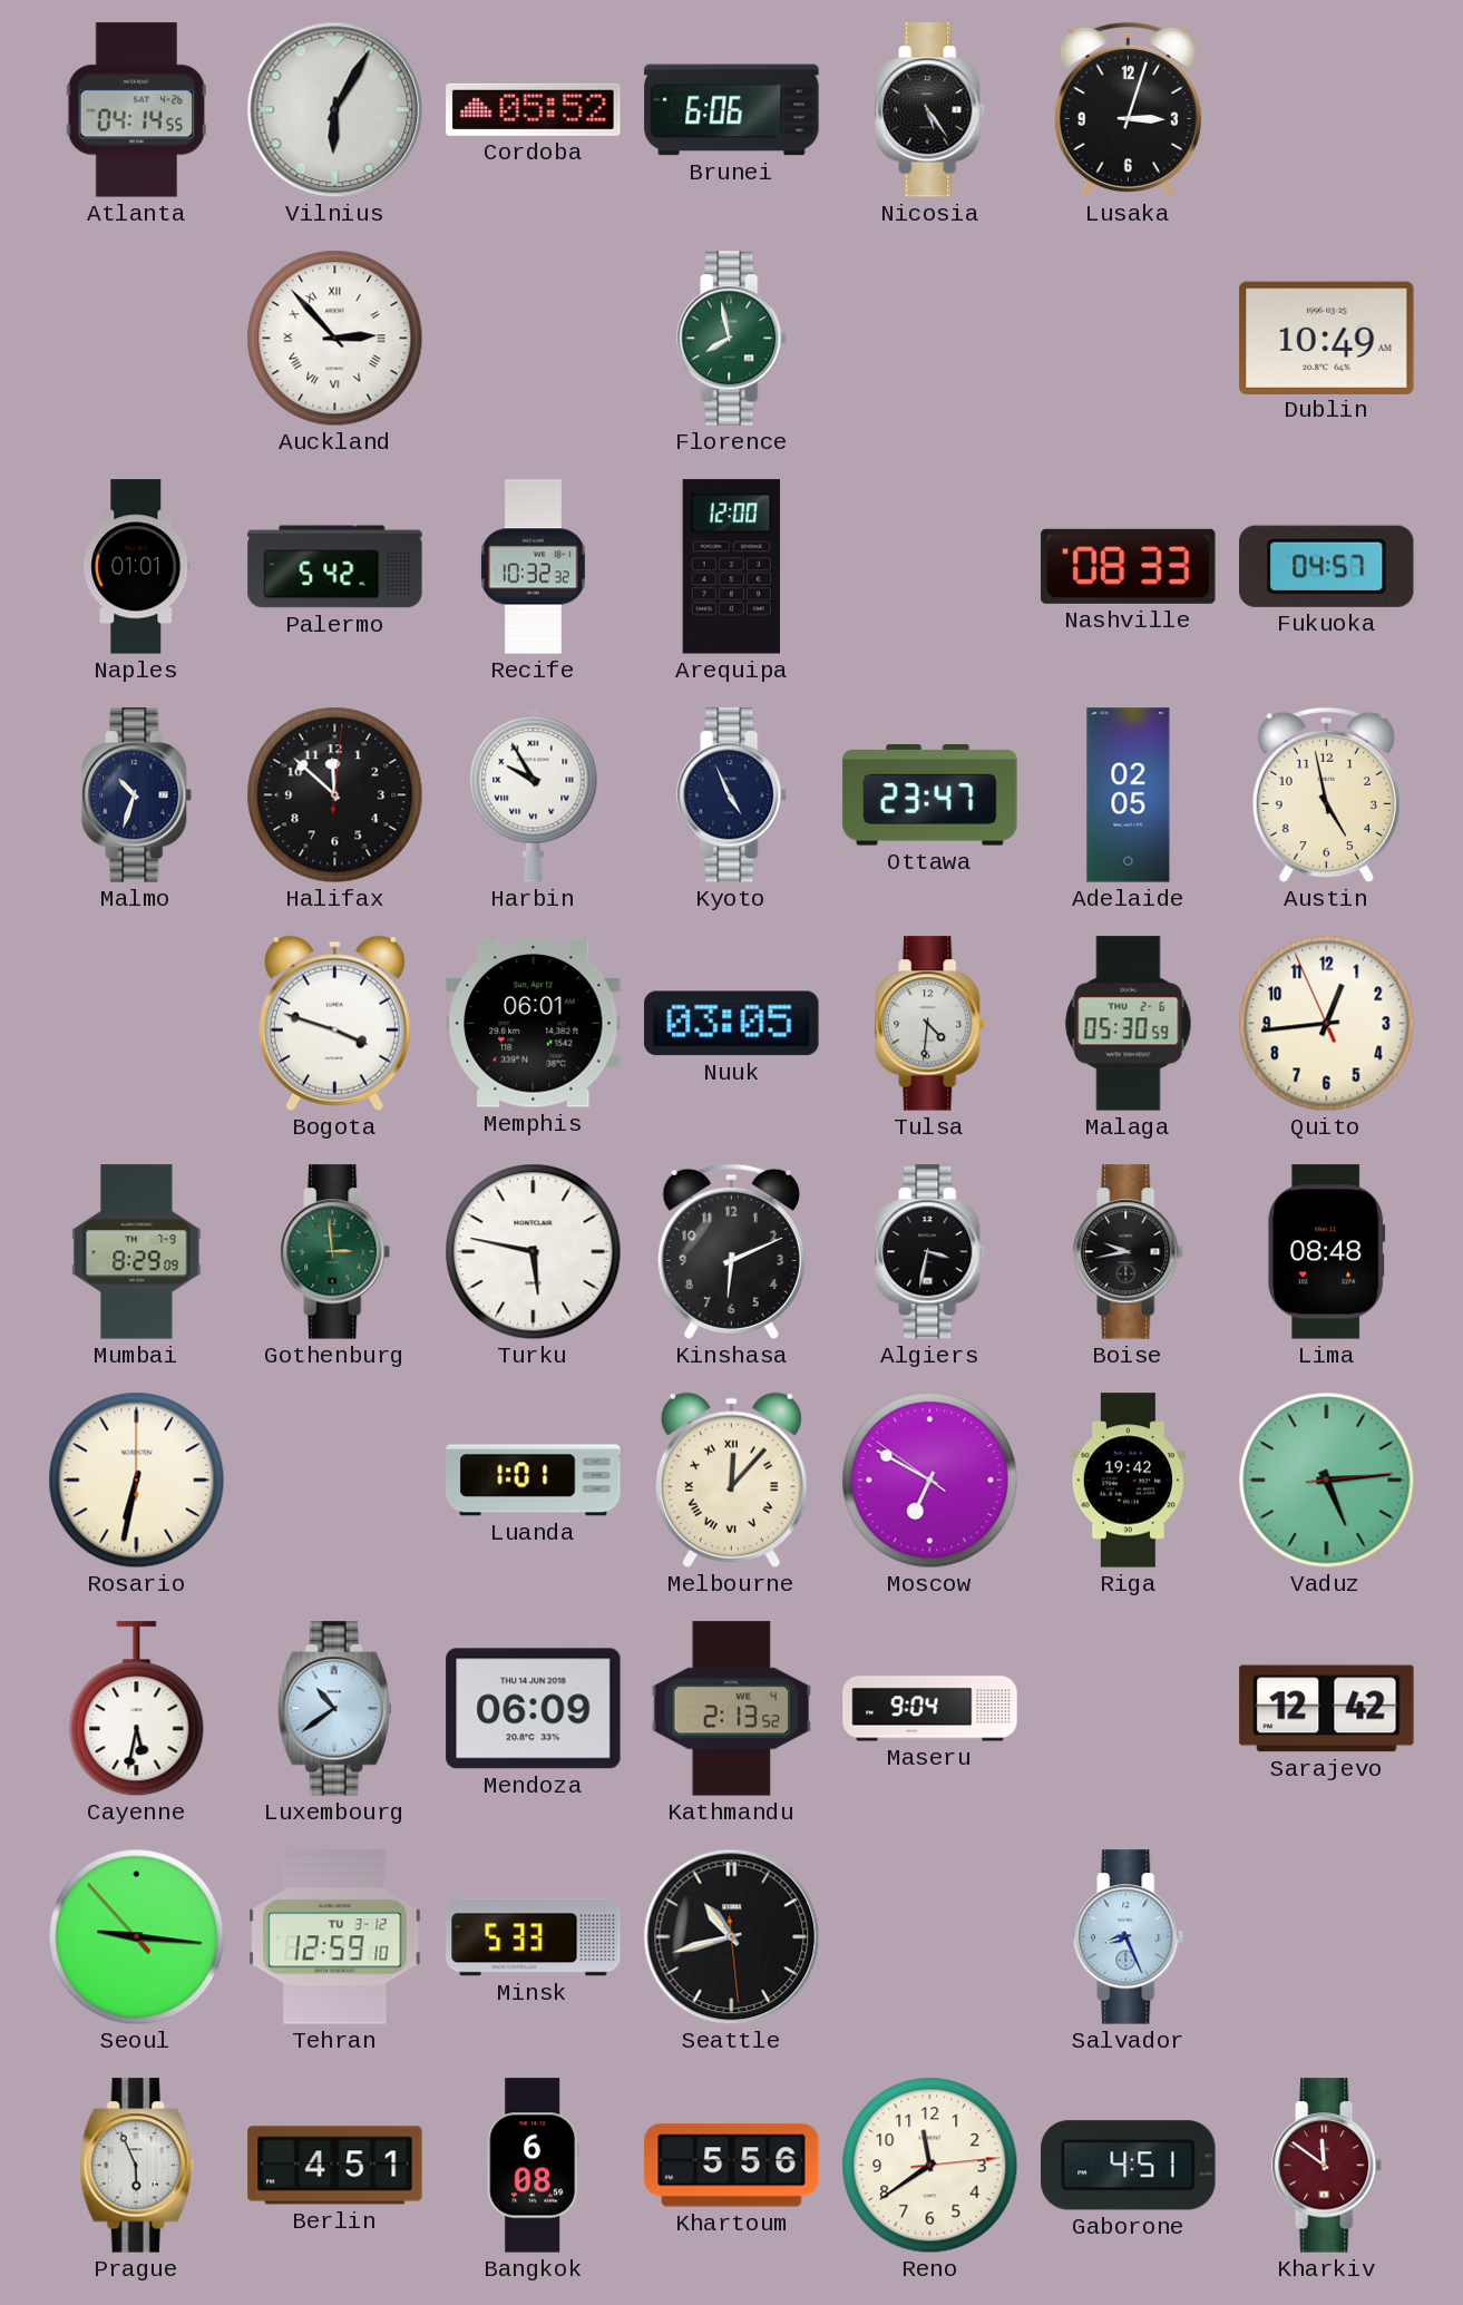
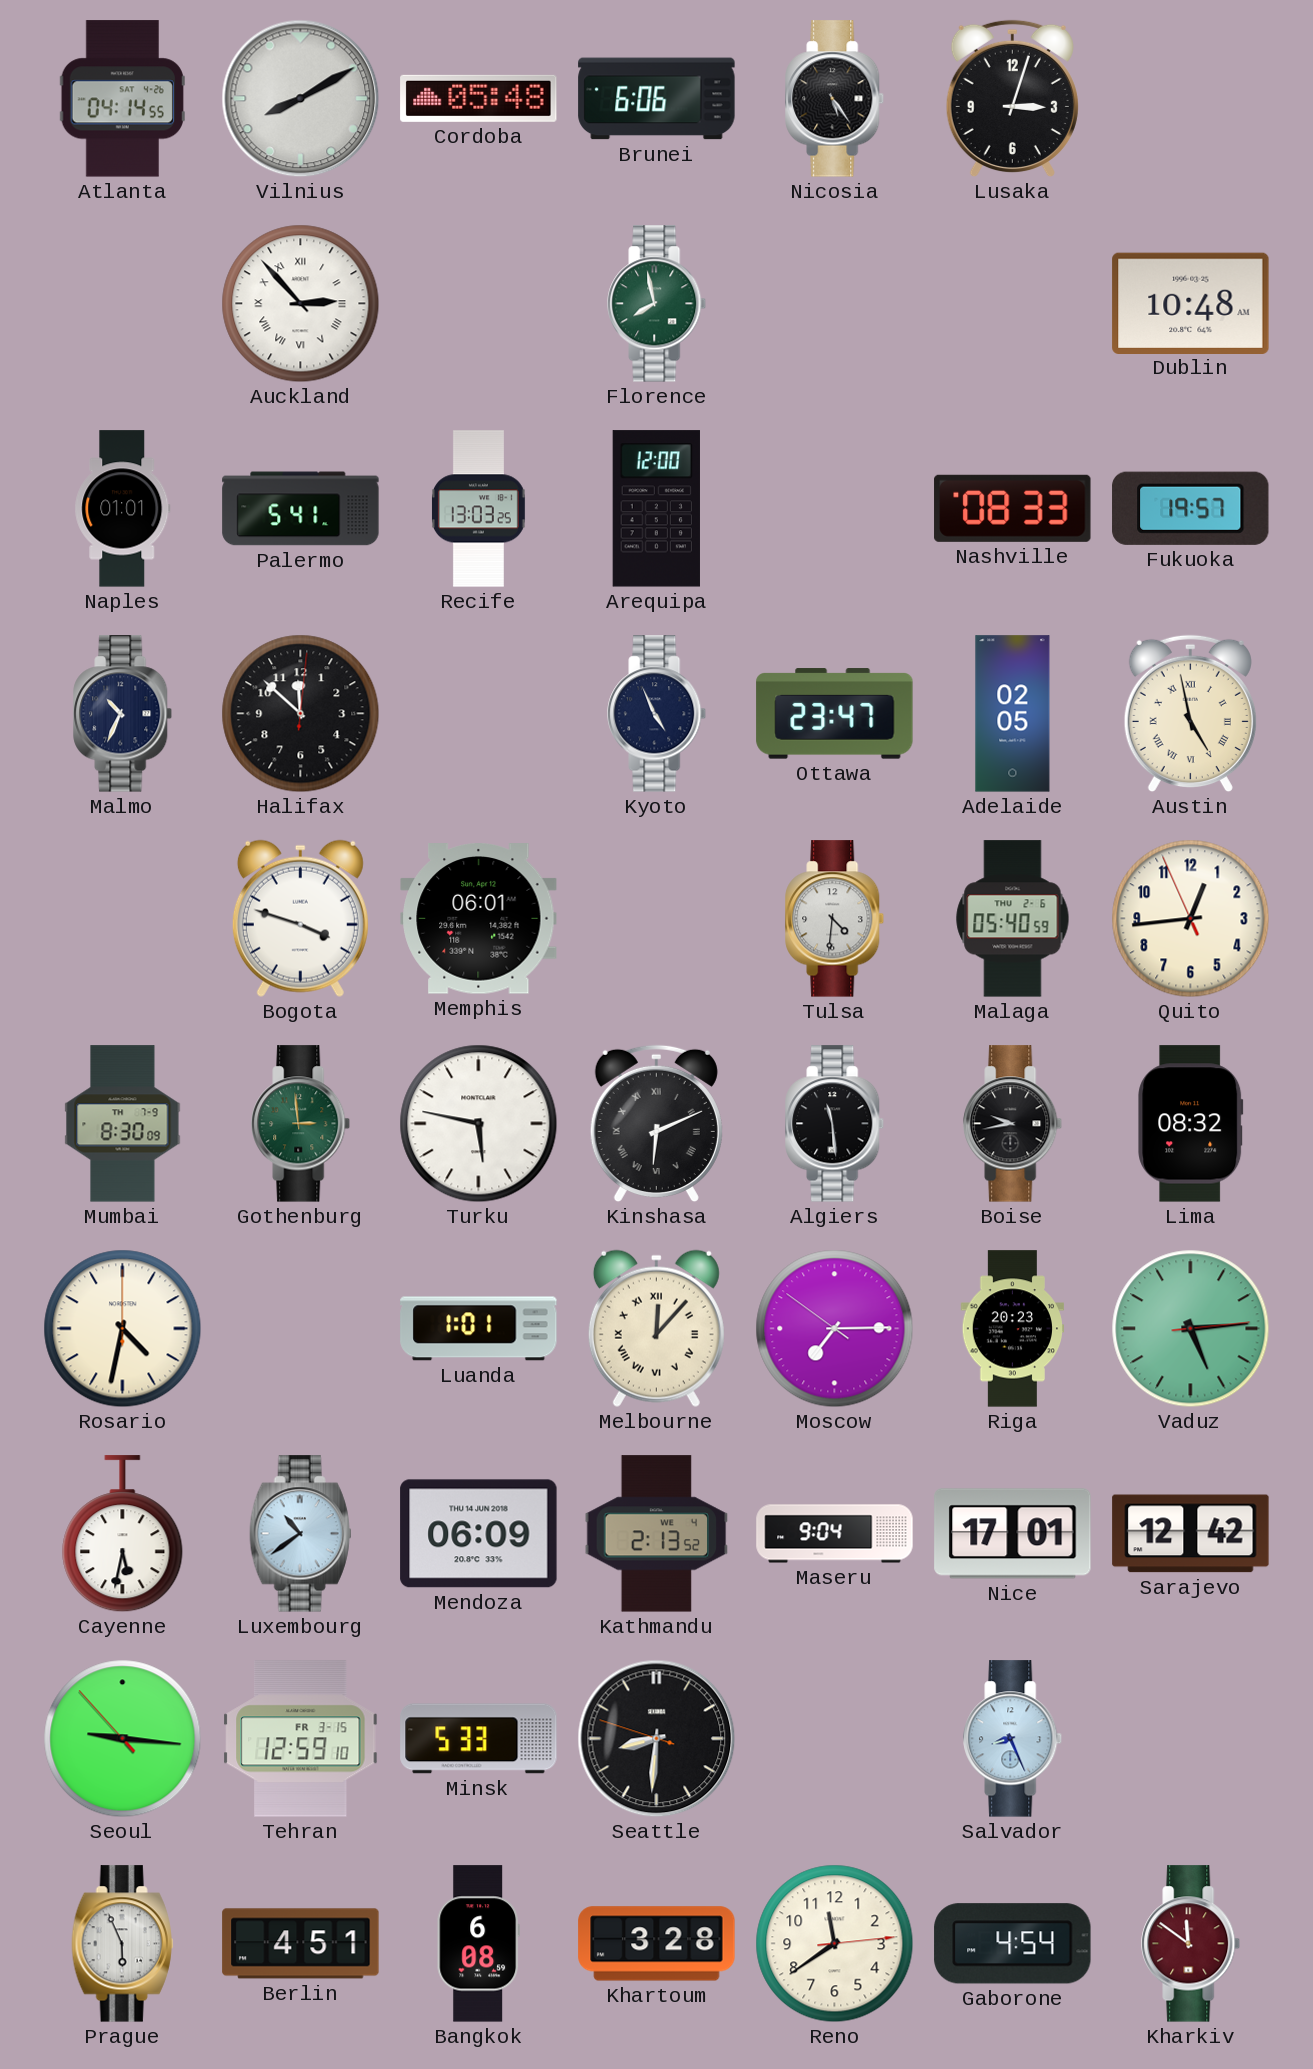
Vilnius: 6:05 -> 8:10 (301, 99)
Cordoba: 05:52 -> 05:48 (479, 98)
Dublin: 10:49 -> 10:48 (1191, 303)
Palermo: 5:42 -> 5:41 (301, 509)
Recife: 10:32 -> 13:03 (478, 509)
Fukuoka: 04:57 -> 19:57 (1191, 508)
Malmo: 10:33 -> 10:34 (123, 714)
Harbin: 9:55 -> none (534, 794)
Austin numerals: Arabic -> Roman (1190, 714)
Nuuk: 03:05 -> none (732, 1024)
Malaga: 05:30 -> 05:40 (1013, 919)
Mumbai: 8:29 -> 8:30 (123, 1124)
Kinshasa numerals: Arabic -> Roman (656, 1124)
Algiers: 3:32 -> 11:29 (835, 1124)
Lima: 08:48 -> 08:32 (1191, 1124)
Rosario: 6:32 -> 4:32 (123, 1329)
Moscow: 6:49 -> 7:14 (835, 1329)
Riga: 19:42 -> 20:23 (1013, 1329)
Nice: none -> 17:01 (1013, 1534)
Tehran date: TU 3-12 -> FR 3-15 (301, 1739)
Seattle: 10:42 -> 8:30 (657, 1739)
Khartoum: 5:56 -> 3:28 (657, 1944)
Gaborone: 4:51 -> 4:54 (1013, 1944)
